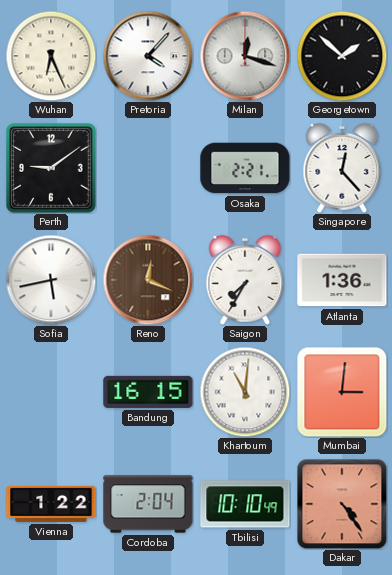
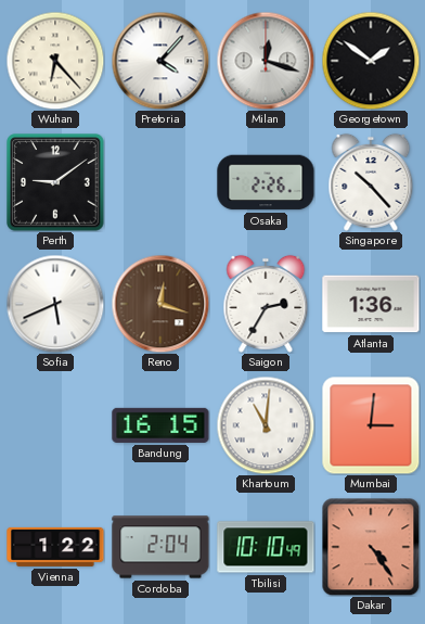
Wuhan: 6:26 -> 6:23 (55, 61)
Georgetown: 1:52 -> 1:51 (371, 61)
Osaka: 2:21 -> 2:26 (266, 182)
Singapore: 12:23 -> 10:23 (371, 182)
Sofia: 5:43 -> 5:41 (55, 304)
Reno: 12:19 -> 12:18 (160, 304)
Saigon: 7:35 -> 2:35 (266, 304)
